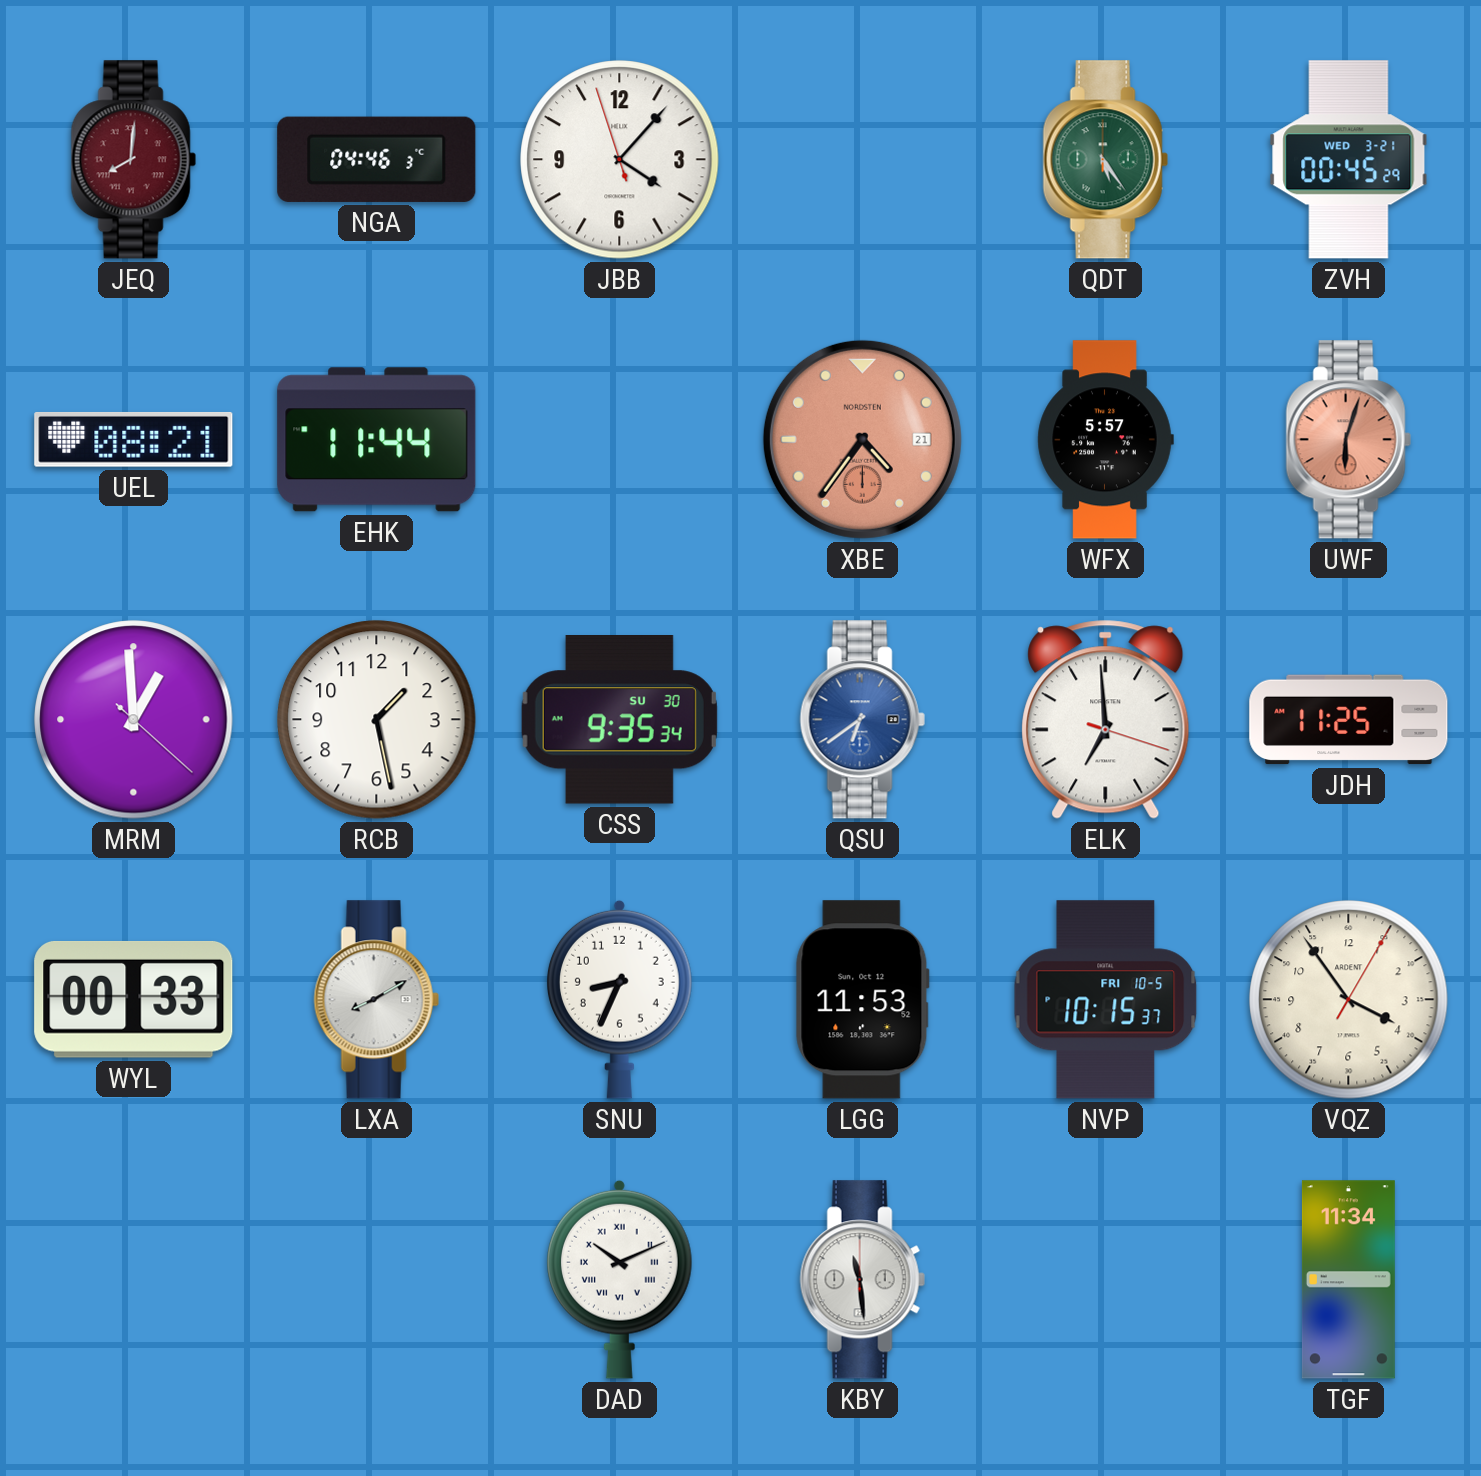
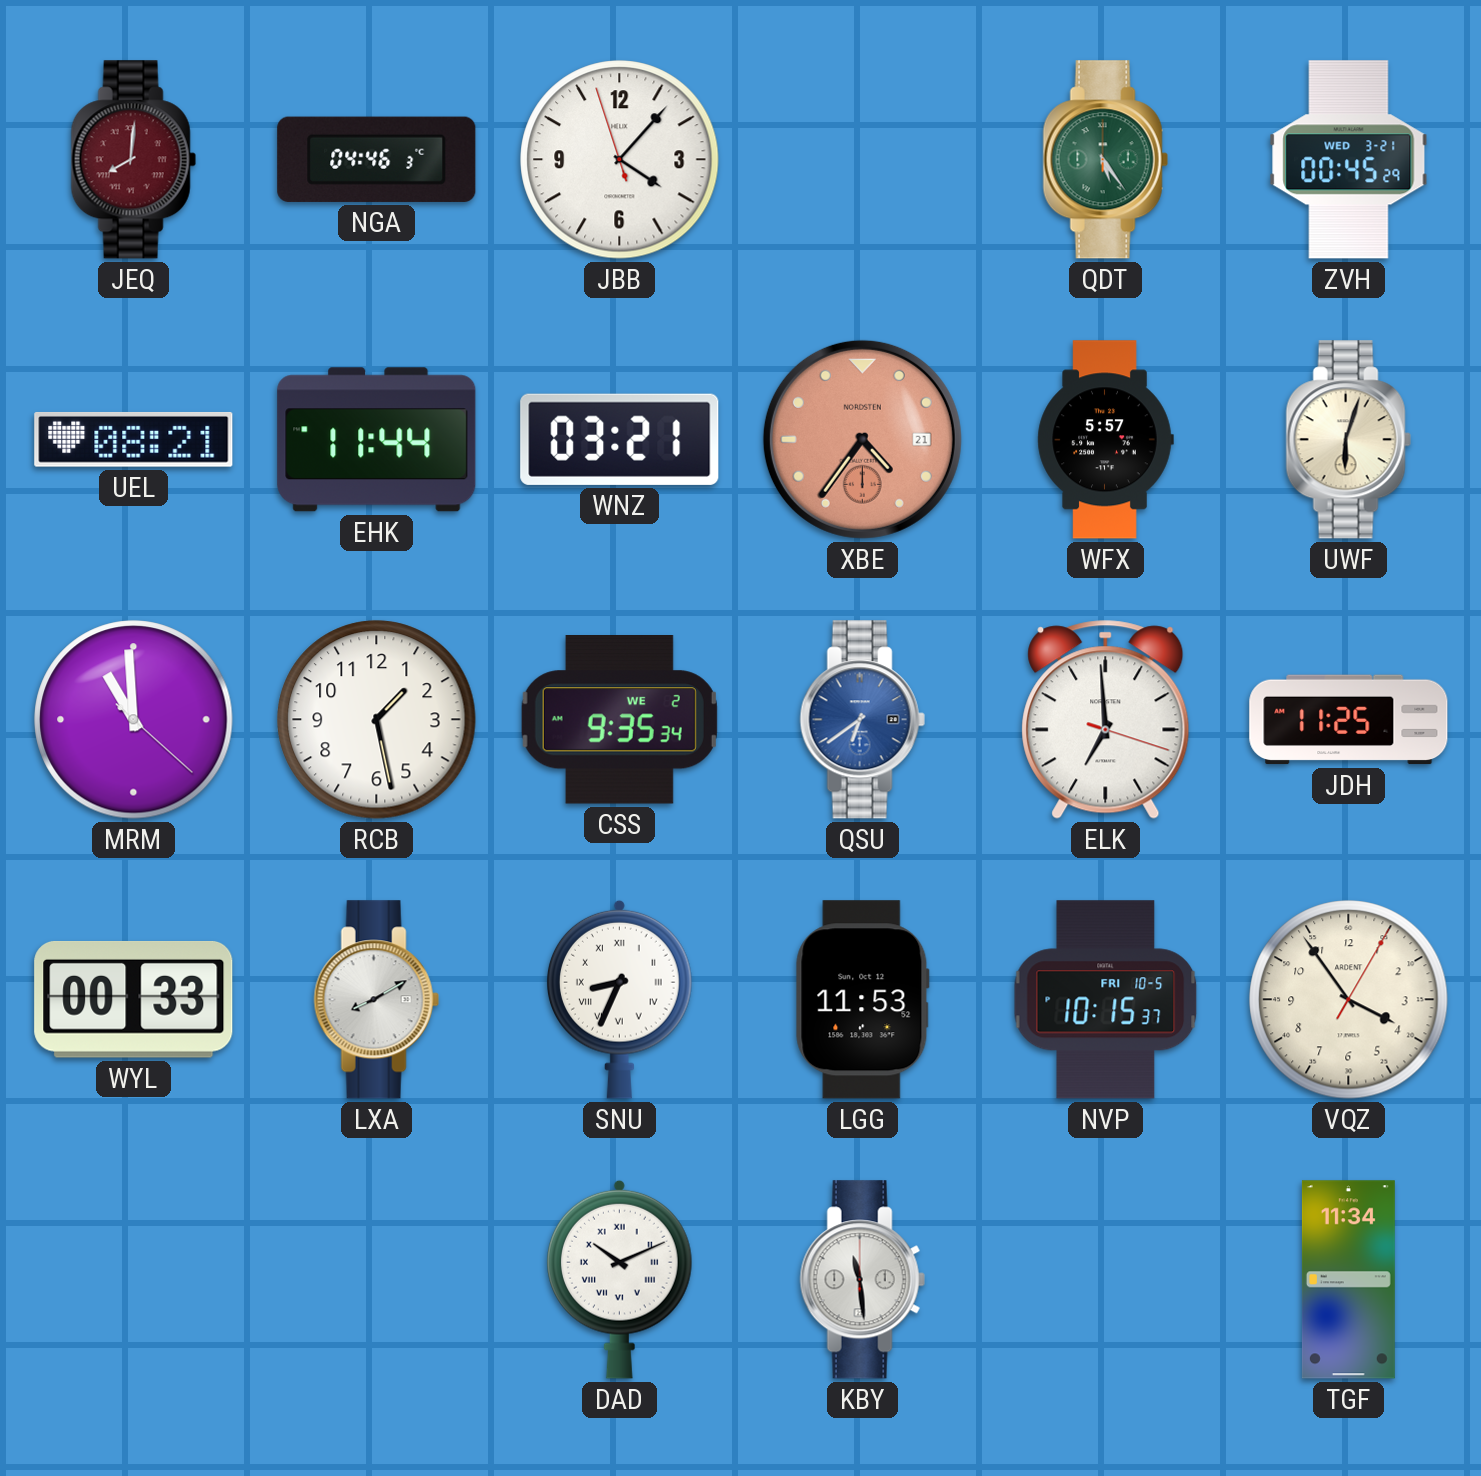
WNZ: none -> 03:21 (620, 439)
UWF dial: salmon -> cream (1348, 440)
MRM: 12:59 -> 10:59 (134, 720)
CSS date: SU 30 -> WE 2 (619, 720)
SNU numerals: Arabic -> Roman (620, 999)
